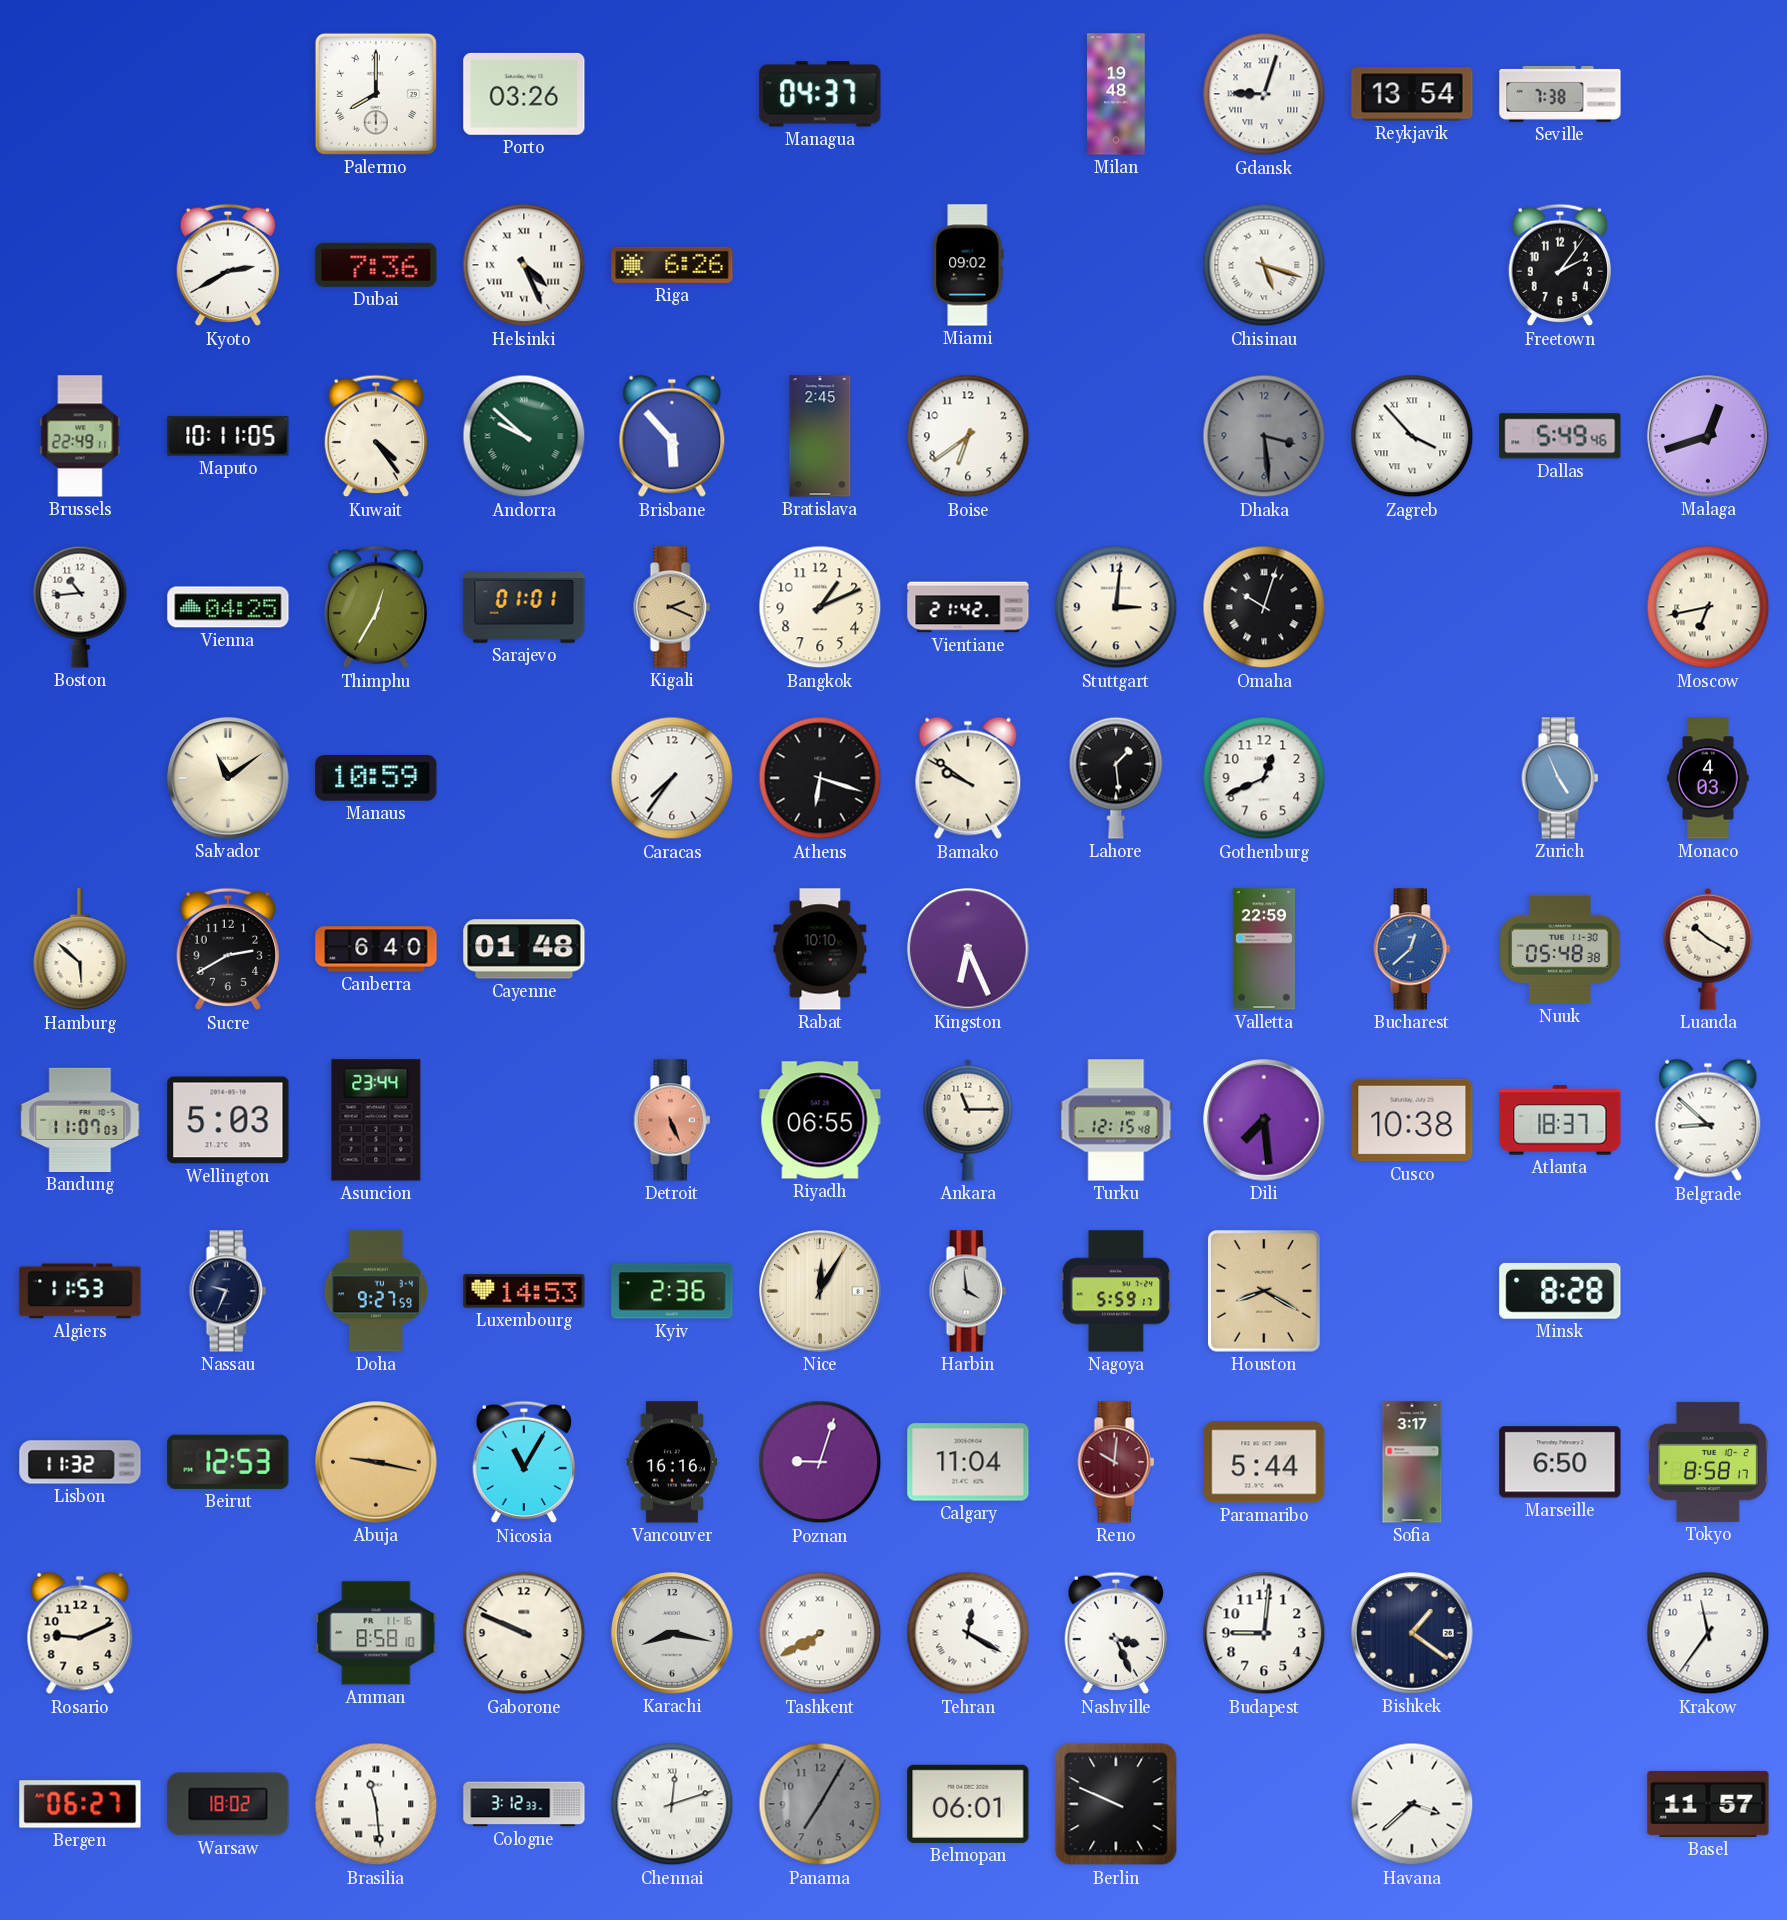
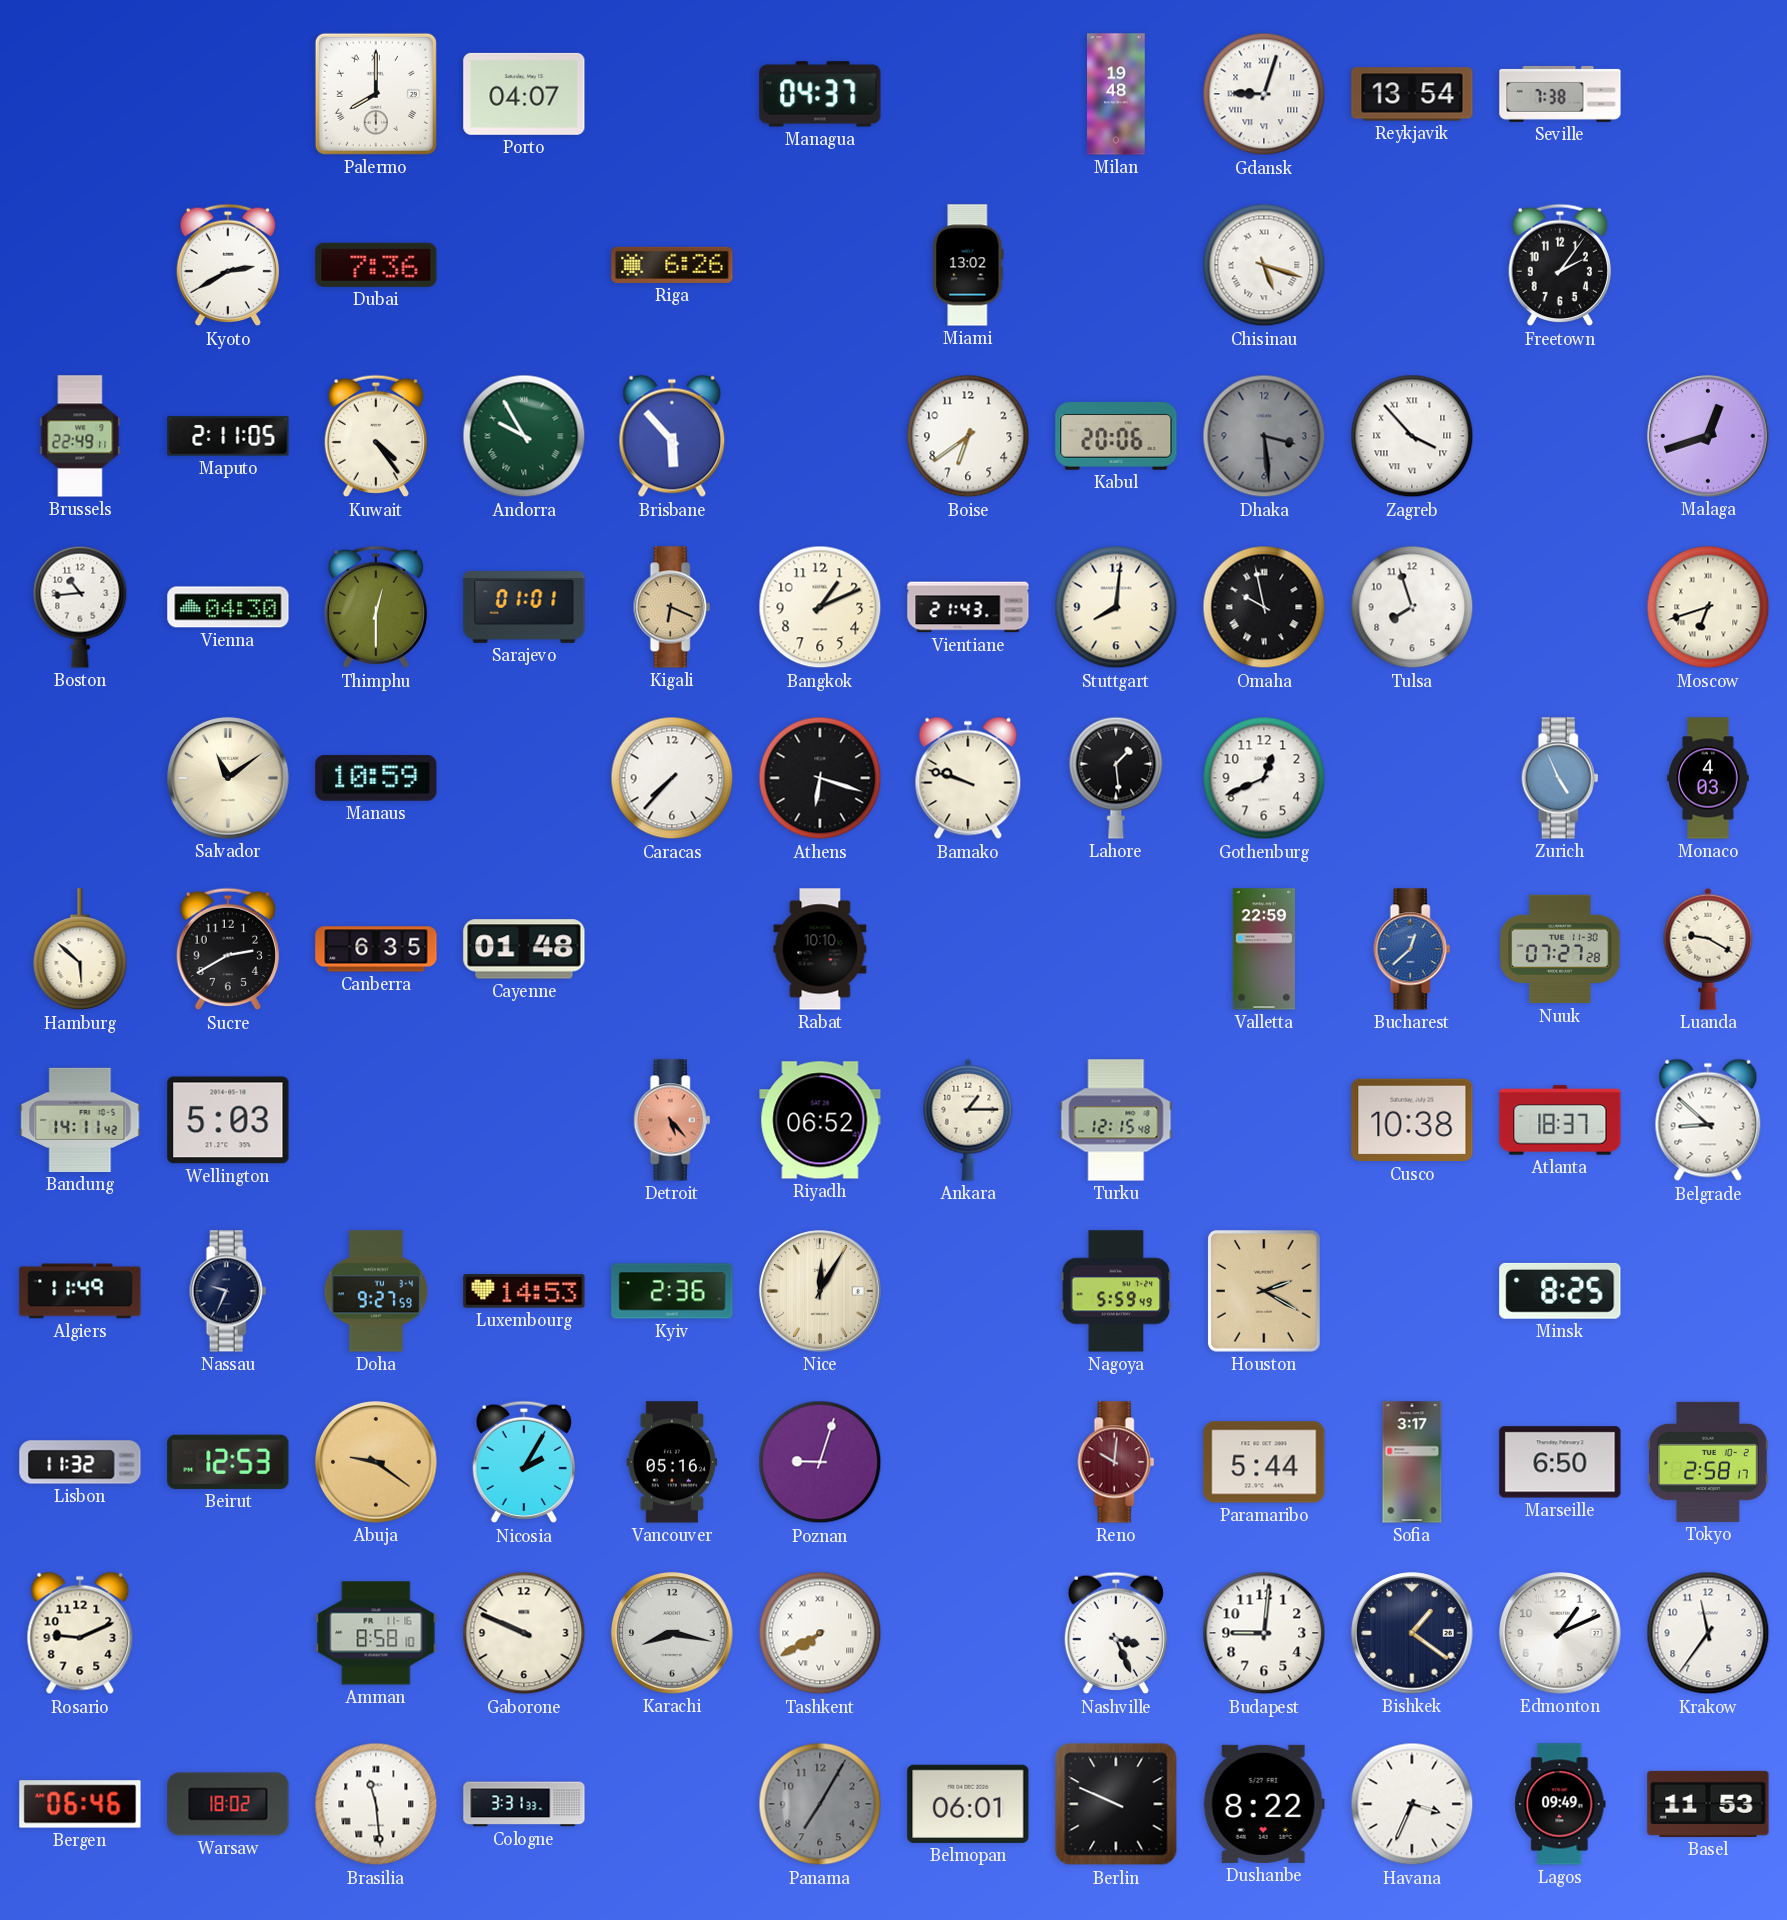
Porto: 03:26 -> 04:07 (524, 94)
Helsinki: 4:26 -> none (524, 265)
Miami: 09:02 -> 13:02 (968, 265)
Maputo: 10:11 -> 2:11 (228, 436)
Andorra: 9:52 -> 9:55 (524, 436)
Bratislava: 2:45 -> none (820, 436)
Kabul: none -> 20:06 (1116, 436)
Dallas: 5:49 -> none (1560, 436)
Vienna: 04:25 -> 04:30 (228, 607)
Thimphu: 12:35 -> 12:30 (375, 607)
Kigali: 2:19 -> 6:19 (672, 607)
Vientiane: 21:42 -> 21:43 (968, 607)
Stuttgart: 3:01 -> 8:01 (1116, 607)
Omaha: 10:03 -> 9:58 (1264, 607)
Tulsa: none -> 7:57 (1412, 607)
Moscow: 6:43 -> 6:42 (1708, 607)
Caracas: 7:36 -> 7:37 (672, 778)
Bamako: 9:51 -> 9:48 (968, 778)
Canberra: 6:40 -> 6:35 (376, 949)
Kingston: 6:26 -> none (968, 949)
Nuuk: 05:48 -> 07:27 (1560, 949)
Luanda: 10:20 -> 9:20 (1708, 949)
Bandung: 11:07 -> 14:11 (80, 1120)
Asuncion: 23:44 -> none (376, 1120)
Detroit: 5:26 -> 5:23 (672, 1120)
Riyadh: 06:55 -> 06:52 (820, 1120)
Ankara: 11:15 -> 1:15 (968, 1120)
Dili: 7:29 -> none (1264, 1120)
Algiers: 11:53 -> 11:49 (80, 1291)
Harbin: 3:59 -> none (968, 1291)
Nagoya: 5:59:17 -> 5:59:49 (1116, 1291)
Houston: 8:20 -> 2:20 (1264, 1291)
Minsk: 8:28 -> 8:25 (1560, 1291)
Abuja: 9:17 -> 9:21 (376, 1462)
Nicosia: 11:05 -> 2:05 (523, 1462)
Vancouver: 16:16 -> 05:16 (672, 1462)
Calgary: 11:04 -> none (968, 1462)
Tokyo: 8:58 -> 2:58 (1709, 1462)
Tehran: 12:20 -> none (968, 1633)
Edmonton: none -> 1:11 (1560, 1633)
Bergen: 06:27 -> 06:46 (80, 1804)
Cologne: 3:12 -> 3:31 (524, 1804)
Chennai: 12:12 -> none (672, 1804)
Dushanbe: none -> 8:22 (1264, 1804)
Havana: 3:38 -> 3:34 (1412, 1804)
Lagos: none -> 09:49 (1560, 1804)
Basel: 11:57 -> 11:53 (1708, 1804)
